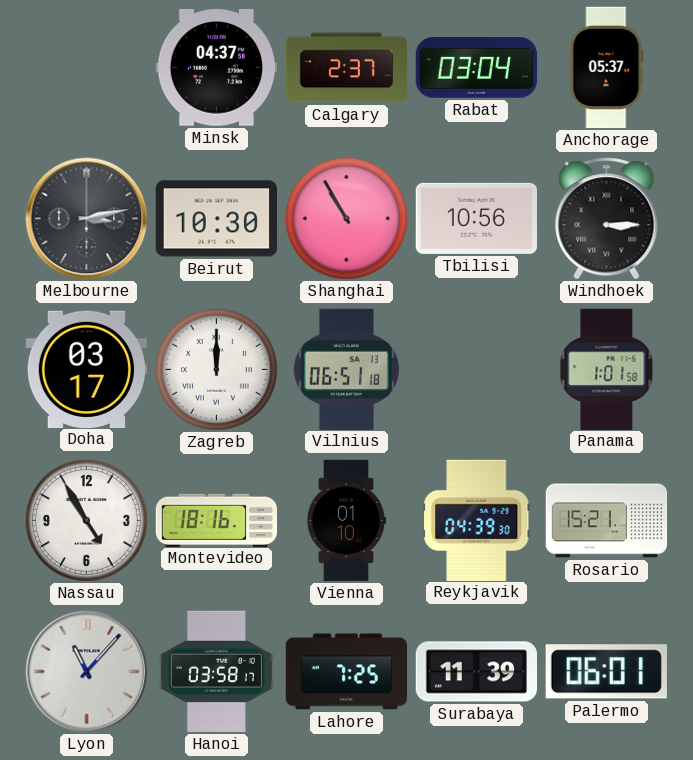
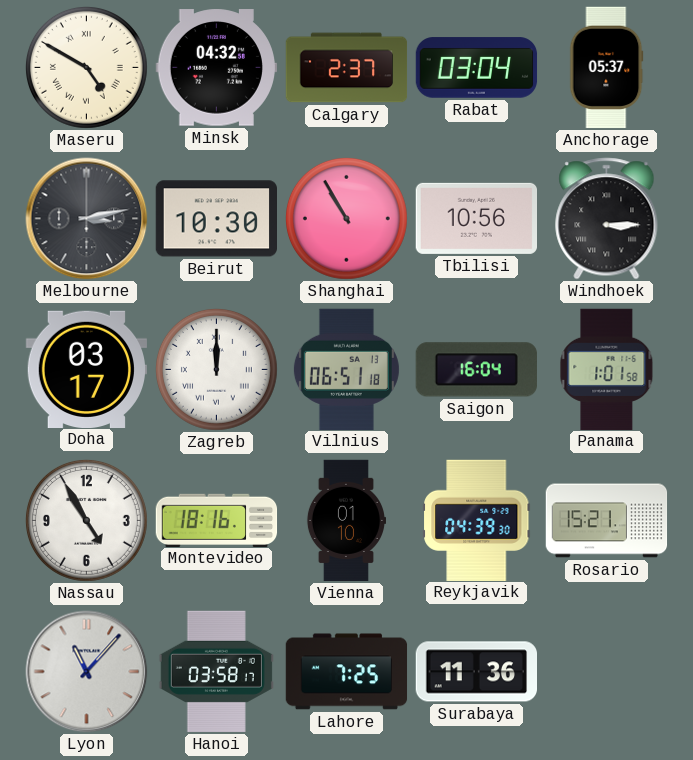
Maseru: none -> 4:50 (86, 67)
Minsk: 04:37 -> 04:32 (216, 68)
Saigon: none -> 16:04 (476, 370)
Surabaya: 11:39 -> 11:36 (476, 672)
Palermo: 06:01 -> none (606, 672)
